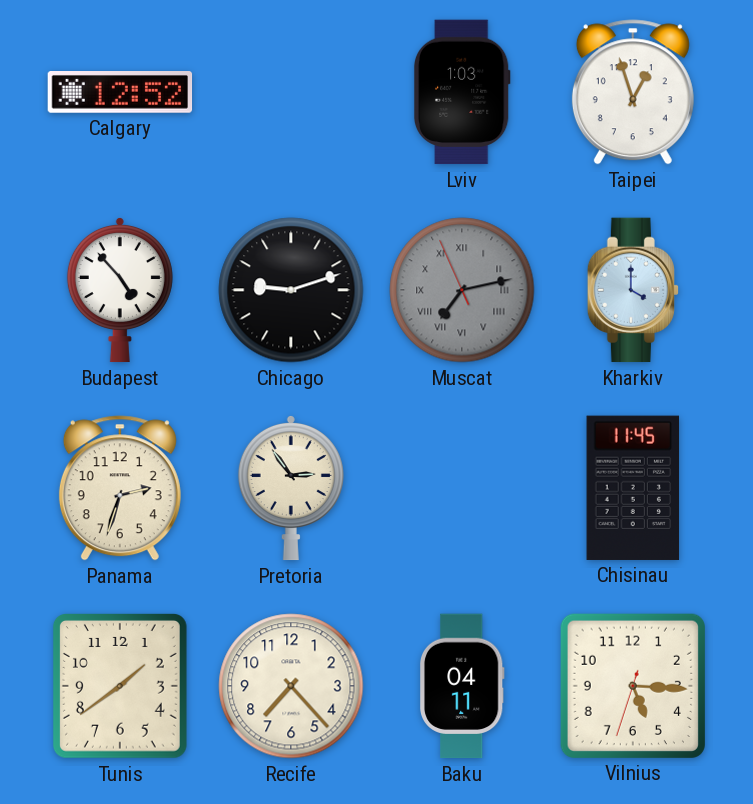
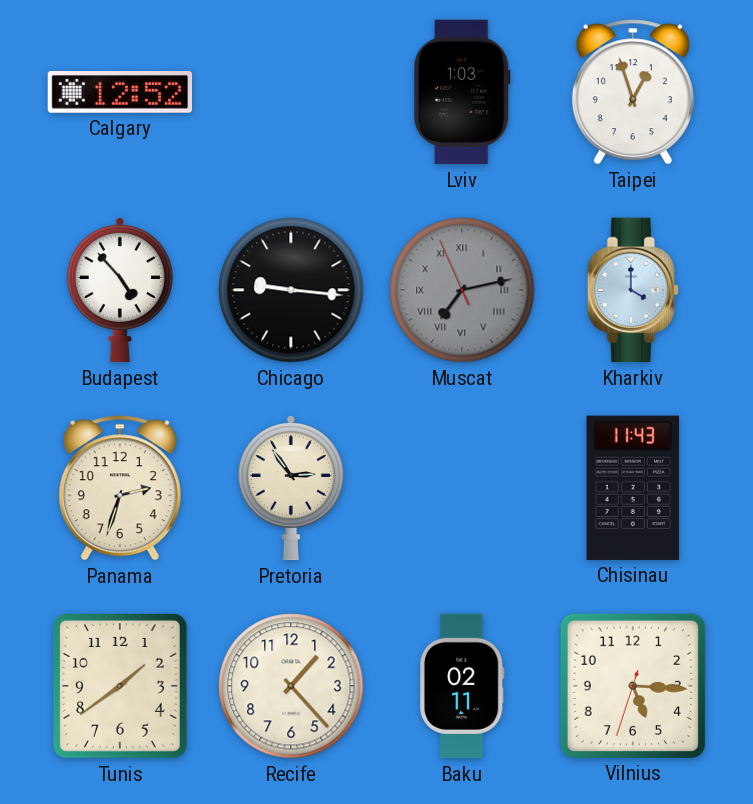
Chicago: 9:12 -> 9:16 (291, 290)
Chisinau: 11:45 -> 11:43 (633, 488)
Recife: 7:23 -> 1:23 (291, 686)
Baku: 04:11 -> 02:11 (462, 686)
